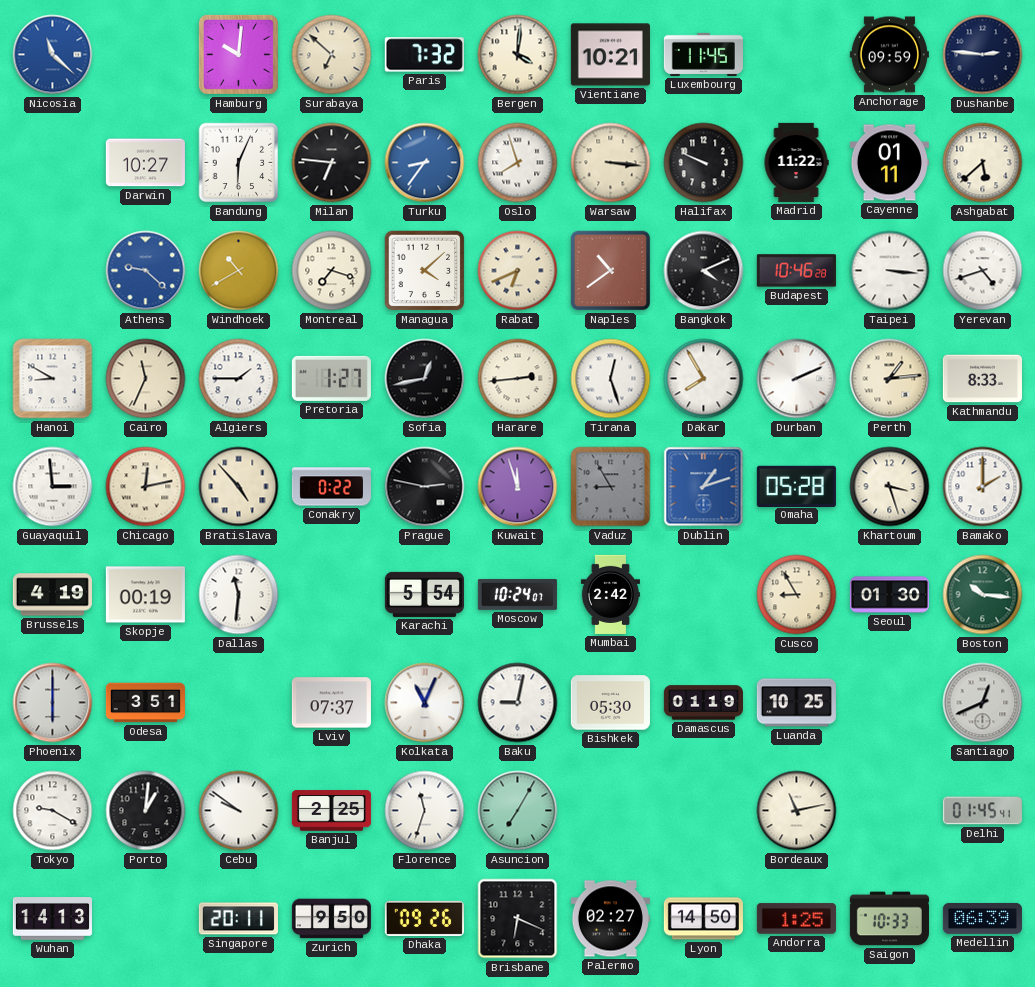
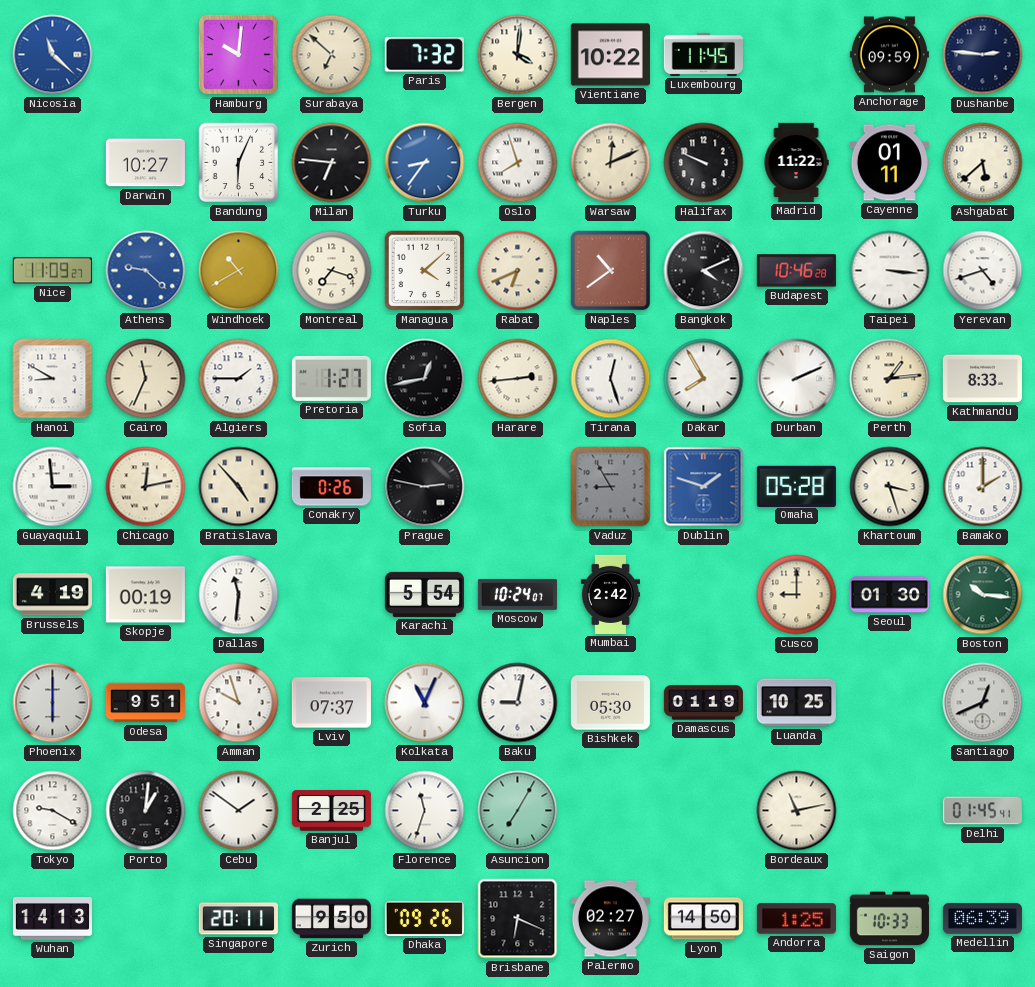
Vientiane: 10:21 -> 10:22 (610, 55)
Warsaw: 3:16 -> 12:11 (611, 163)
Nice: none -> 11:09 (52, 271)
Conakry: 0:22 -> 0:26 (331, 487)
Kuwait: 11:57 -> none (518, 487)
Dublin: 1:12 -> 1:48 (704, 487)
Cusco: 8:55 -> 9:00 (797, 595)
Odesa: 3:51 -> 9:51 (145, 703)
Amman: none -> 9:57 (239, 703)
Cebu: 9:51 -> 1:51 (239, 811)
